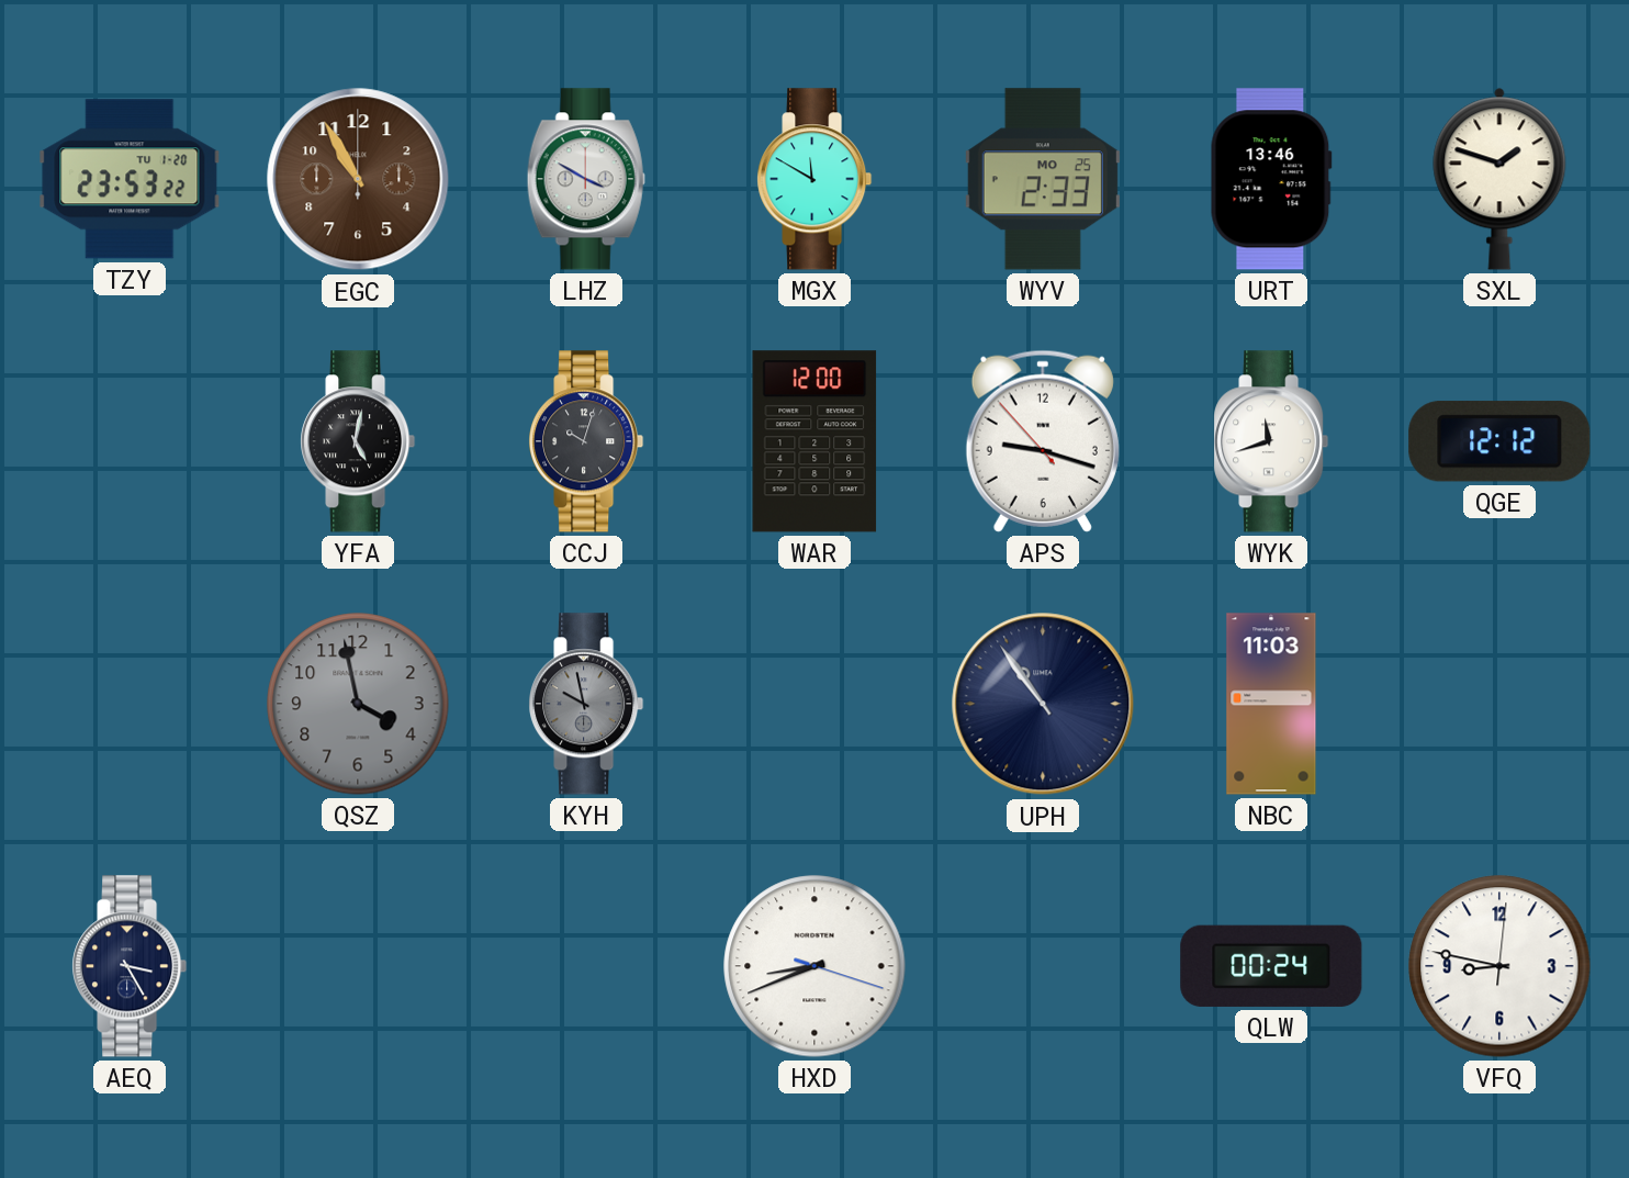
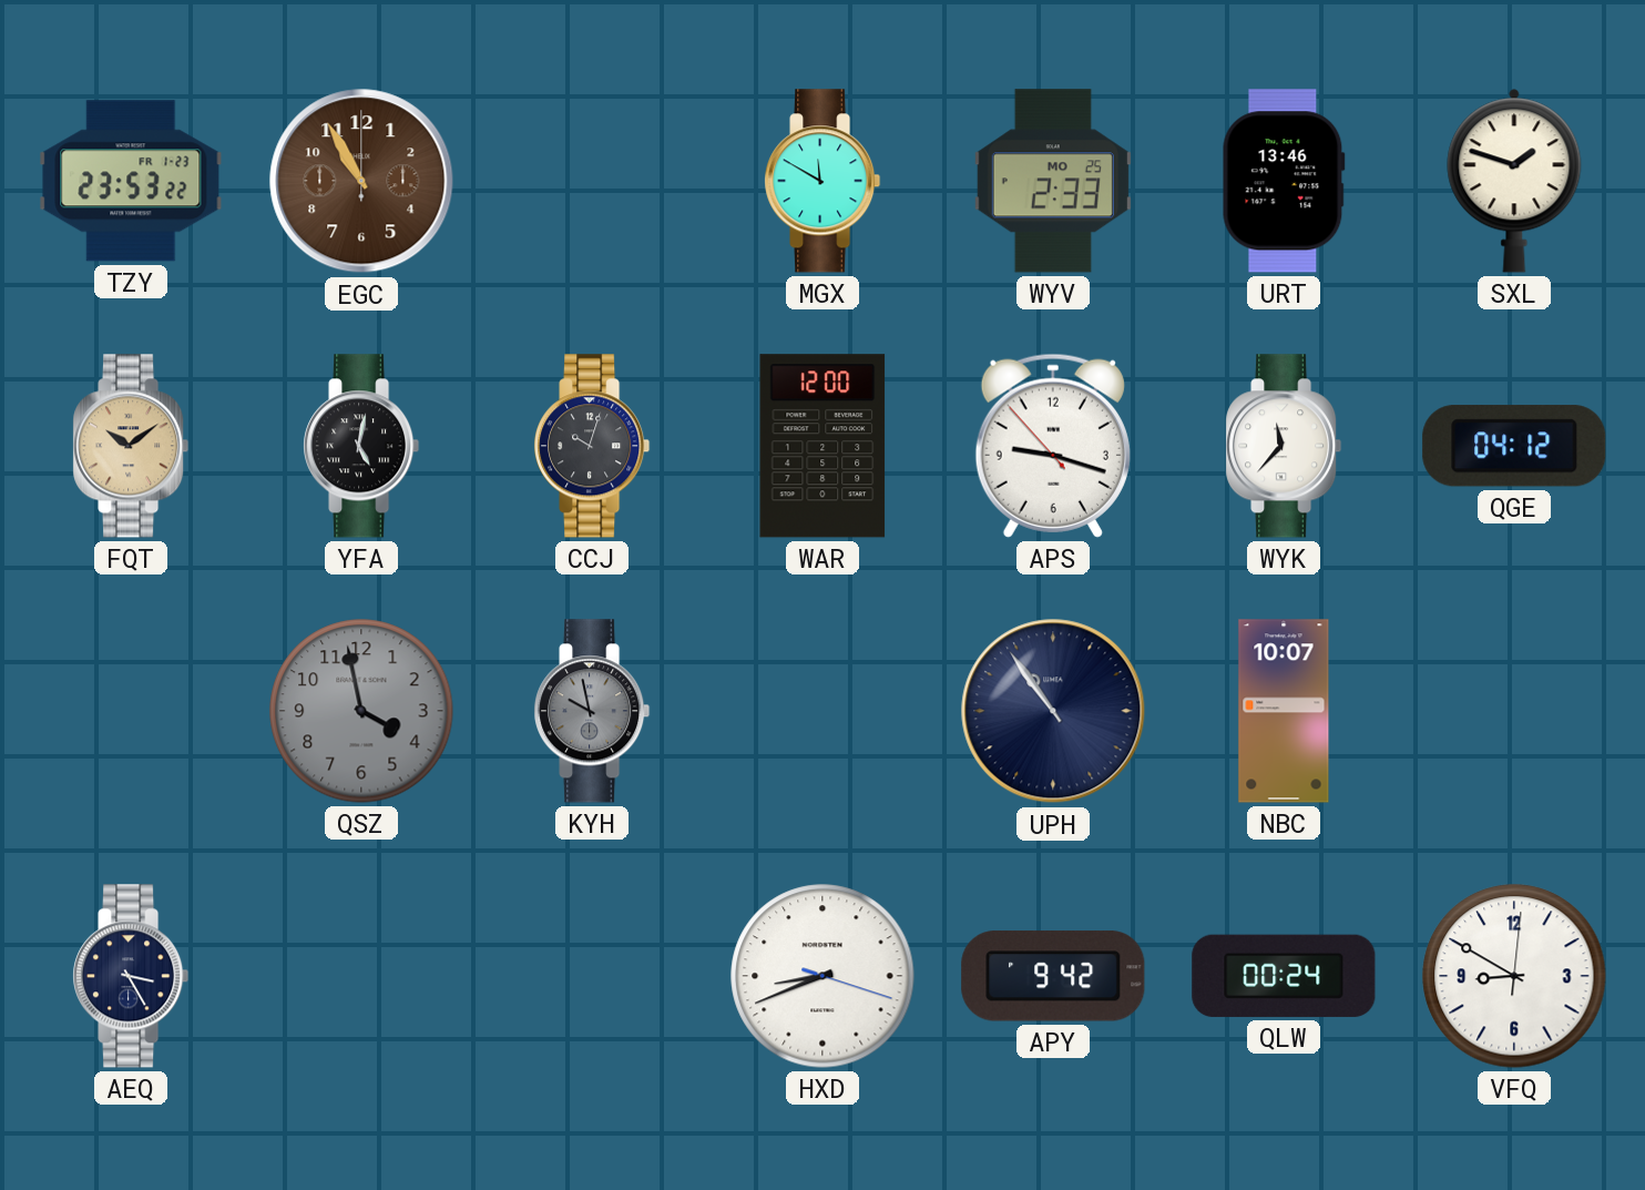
TZY date: TU 1-20 -> FR 1-23 (131, 181)
LHZ: 3:50 -> none (586, 179)
FQT: none -> 10:09 (131, 446)
WYK: 11:42 -> 11:37 (1284, 446)
QGE: 12:12 -> 04:12 (1514, 446)
NBC: 11:03 -> 10:07 (1284, 711)
APY: none -> 9:42 (1053, 976)
VFQ: 8:47 -> 8:50 (1514, 976)
